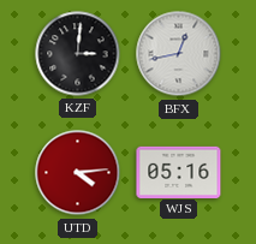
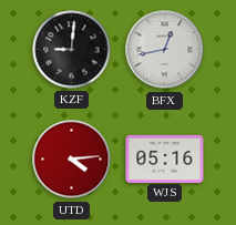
KZF: 3:01 -> 9:01 (72, 50)
